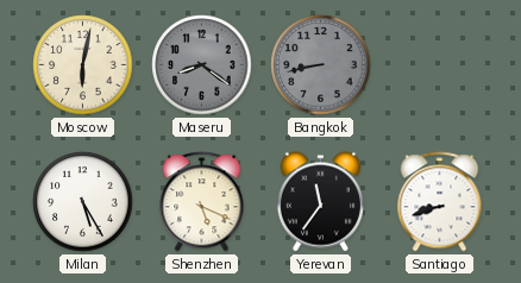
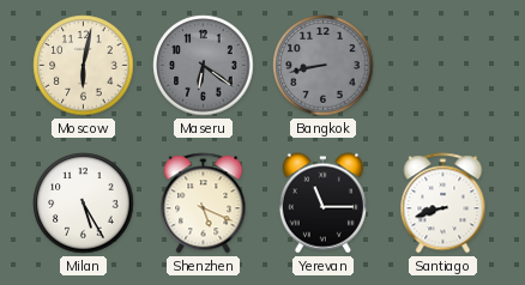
Maseru: 8:21 -> 6:21 (204, 66)
Yerevan: 11:36 -> 11:15 (322, 204)
